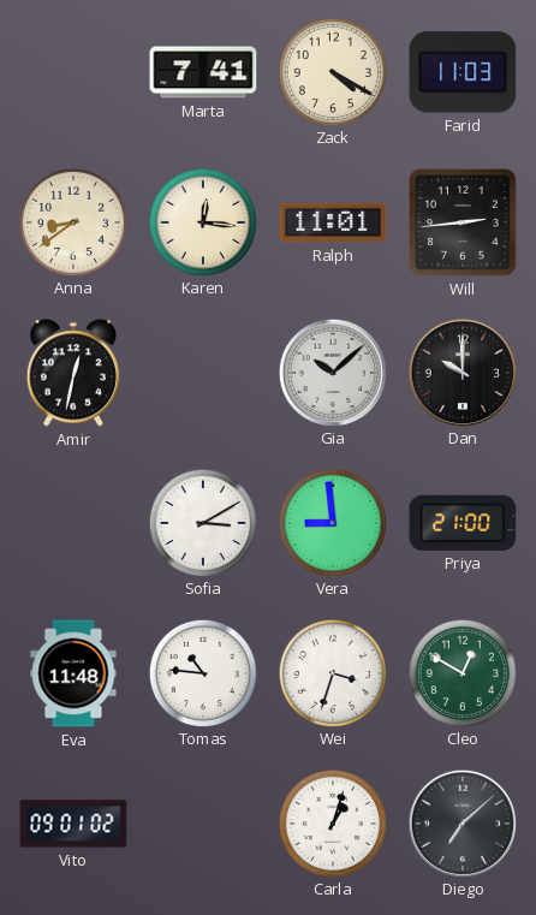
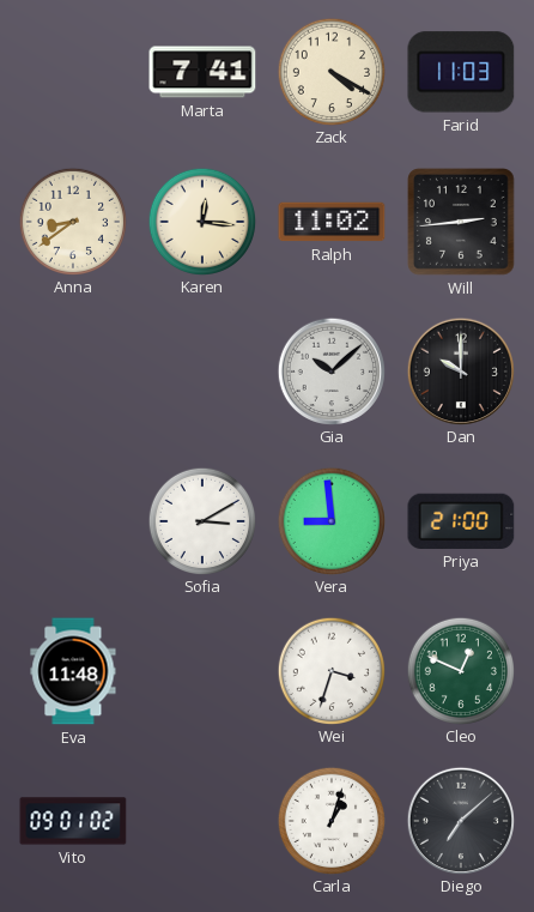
Ralph: 11:01 -> 11:02 (332, 222)
Amir: 12:32 -> none (73, 373)
Tomas: 10:46 -> none (202, 672)
Cleo: 12:50 -> 12:49 (460, 670)
